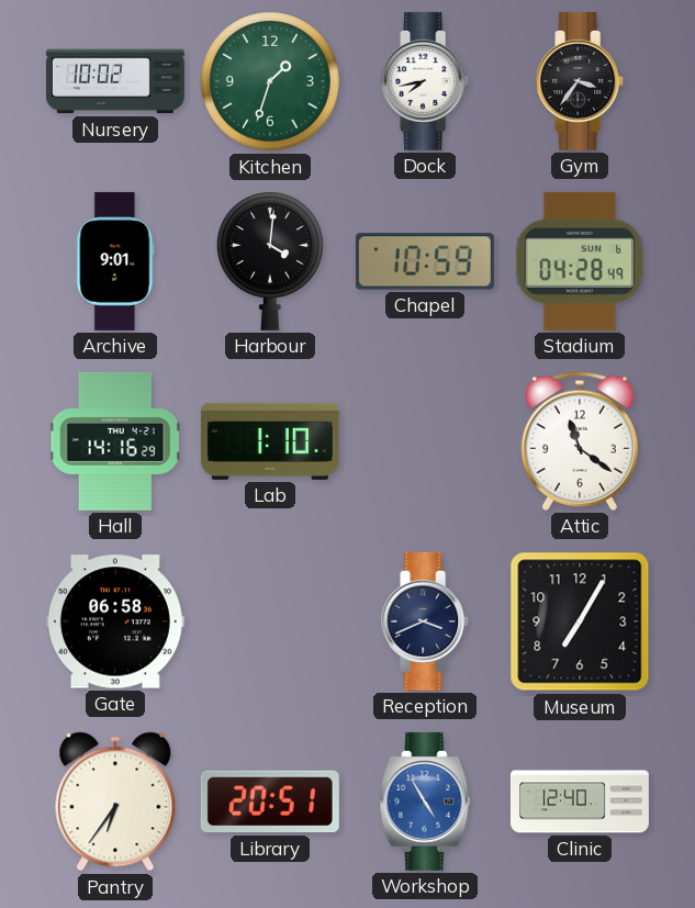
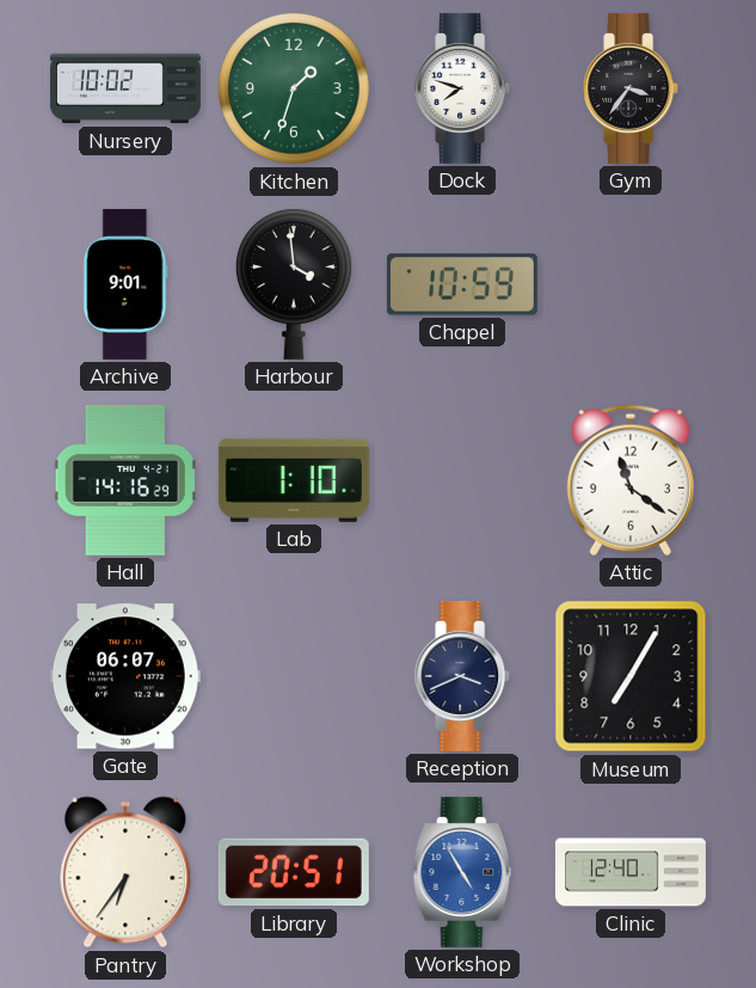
Dock: 7:43 -> 7:48 (463, 88)
Harbour: 4:01 -> 3:59 (294, 284)
Stadium: 04:28 -> none (580, 261)
Gate: 06:58 -> 06:07 (125, 676)
